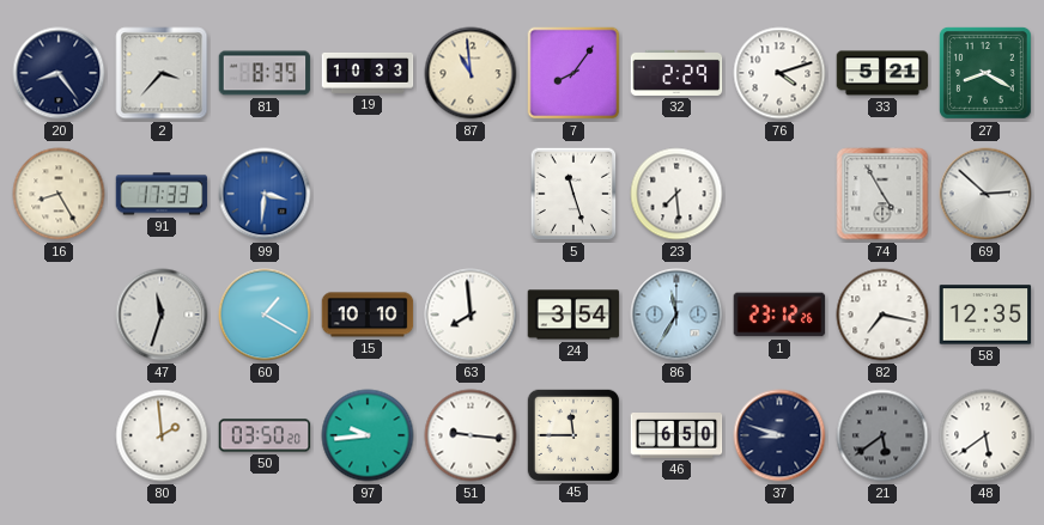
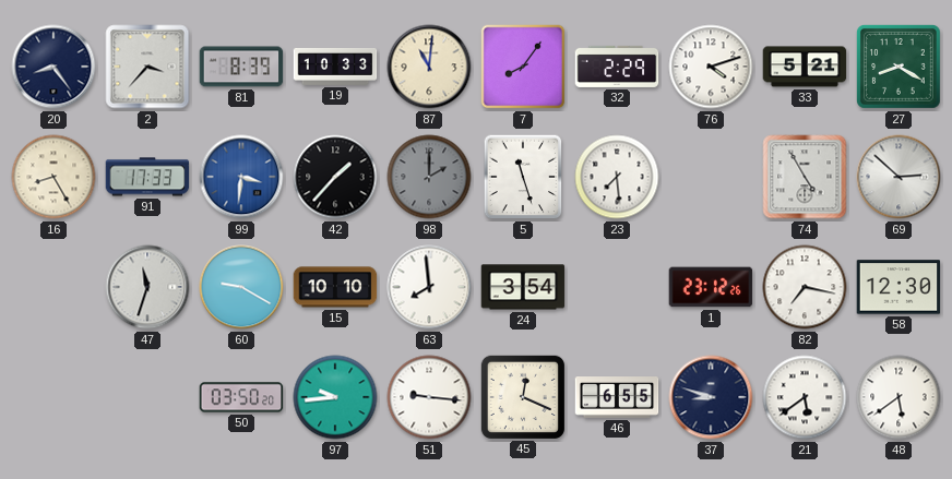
87: 10:59 -> 11:01 (429, 67)
42: none -> 1:37 (335, 177)
98: none -> 2:00 (429, 177)
60: 1:20 -> 9:20 (241, 287)
86: 11:35 -> none (676, 315)
58: 12:35 -> 12:30 (899, 287)
80: 1:59 -> none (162, 435)
45: 11:45 -> 12:19 (522, 396)
46: 6:50 -> 6:55 (617, 398)
21 dial: grey -> white (805, 397)
